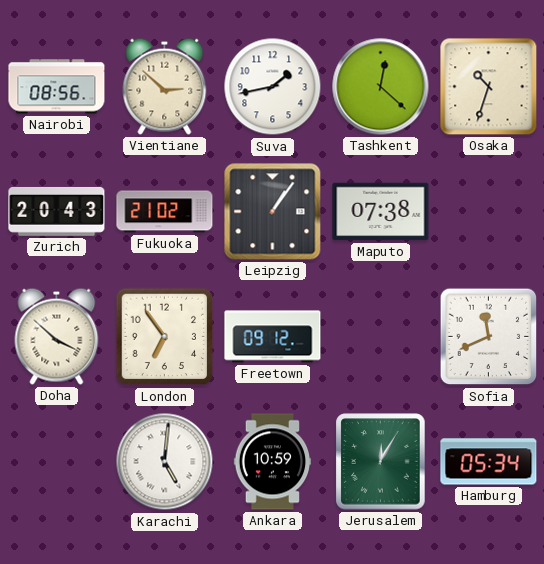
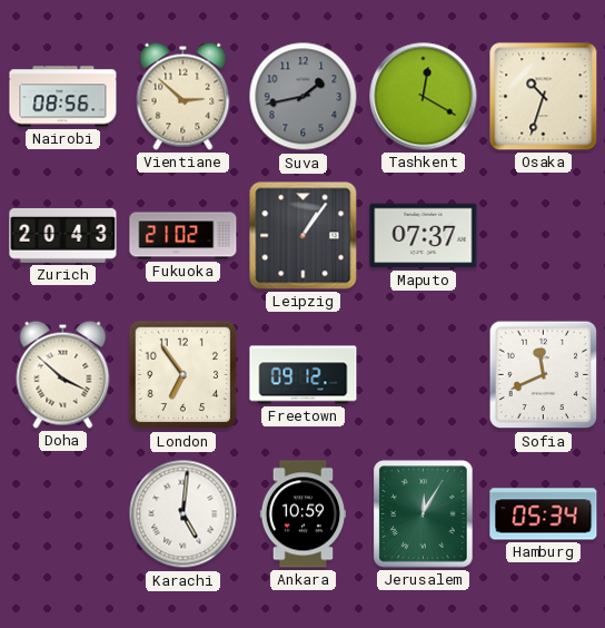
Suva dial: white -> grey (304, 97)
Tashkent: 12:22 -> 12:20 (424, 97)
Maputo: 07:38 -> 07:37 (424, 236)
